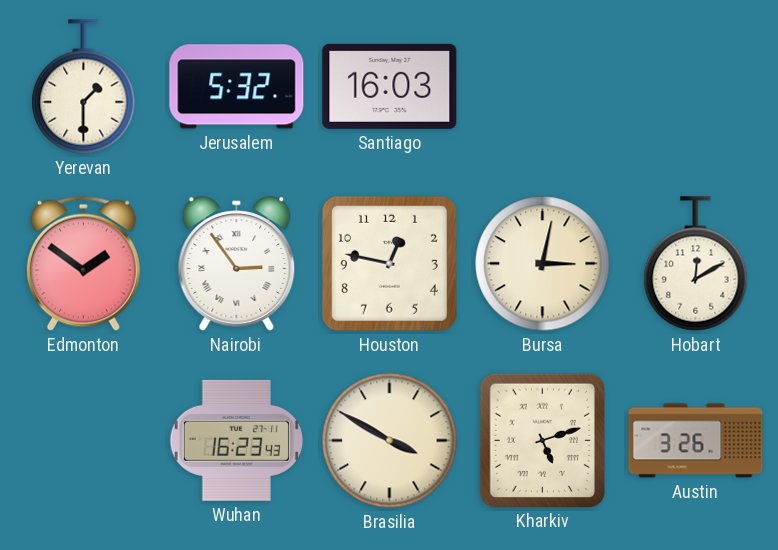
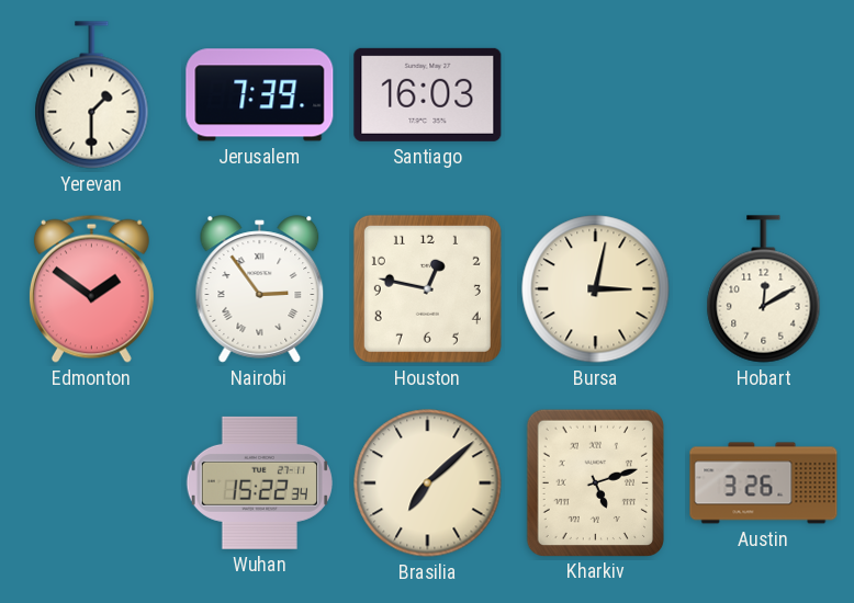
Jerusalem: 5:32 -> 7:39 (260, 95)
Wuhan: 16:23 -> 15:22 (259, 482)
Brasilia: 3:50 -> 7:08 (428, 483)
